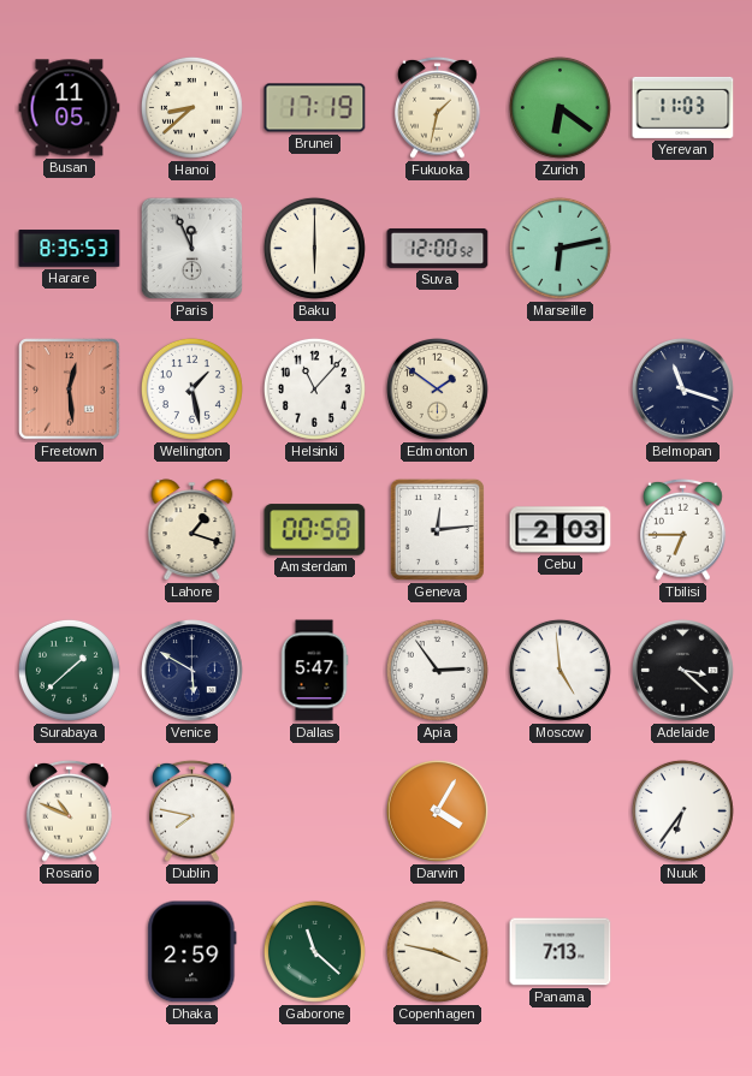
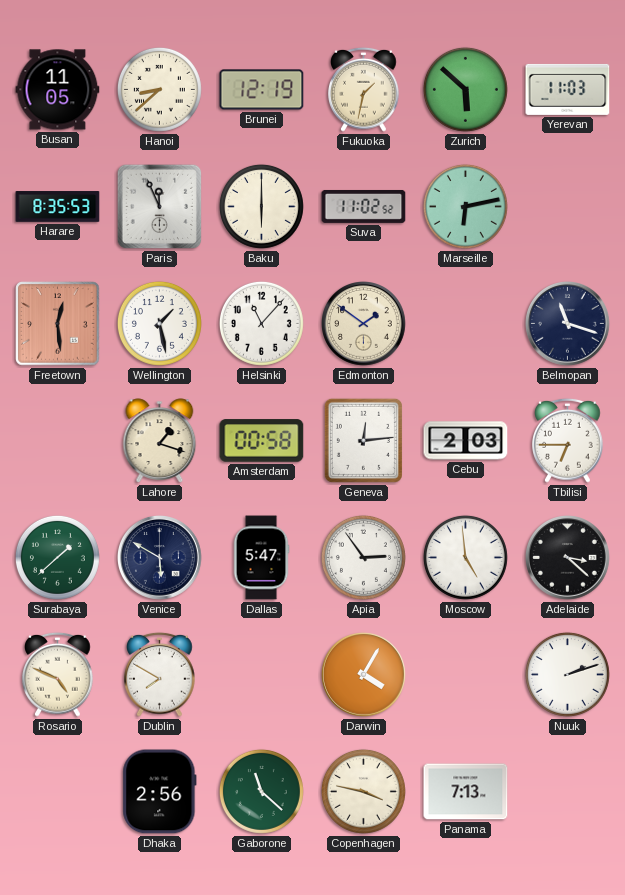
Brunei: 17:19 -> 12:19 (262, 90)
Zurich: 6:21 -> 5:52 (465, 89)
Suva: 12:00 -> 11:02 (364, 206)
Rosario: 10:49 -> 4:49 (58, 674)
Dublin: 7:47 -> 7:50 (160, 674)
Nuuk: 6:36 -> 2:12 (567, 674)
Dhaka: 2:59 -> 2:56 (160, 792)
